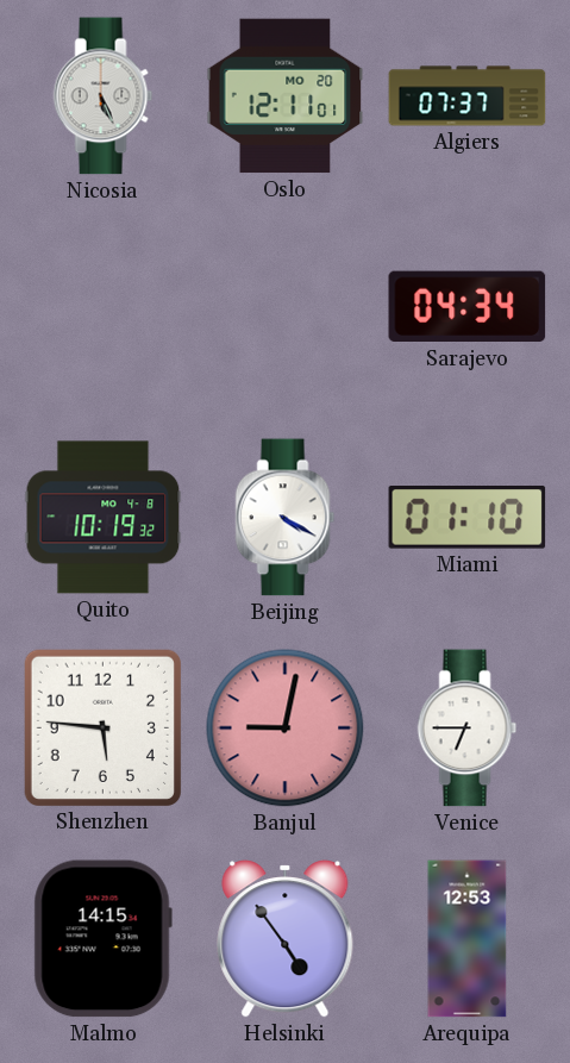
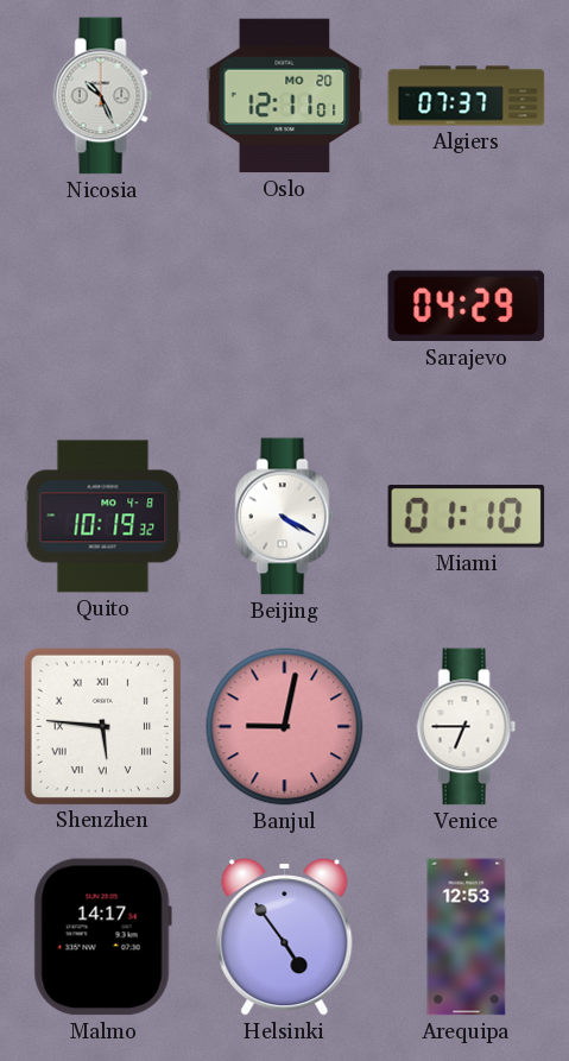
Nicosia: 5:26 -> 10:26 (103, 96)
Sarajevo: 04:34 -> 04:29 (467, 307)
Shenzhen numerals: Arabic -> Roman (102, 726)
Malmo: 14:15 -> 14:17 (102, 937)
